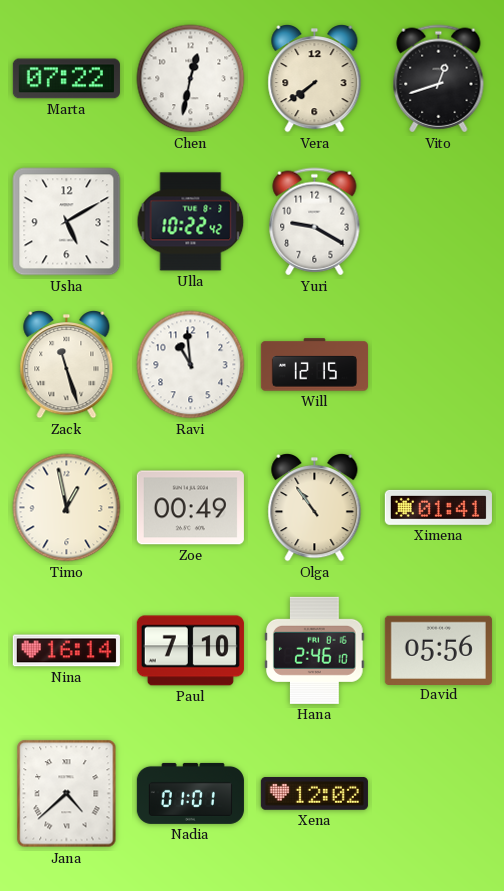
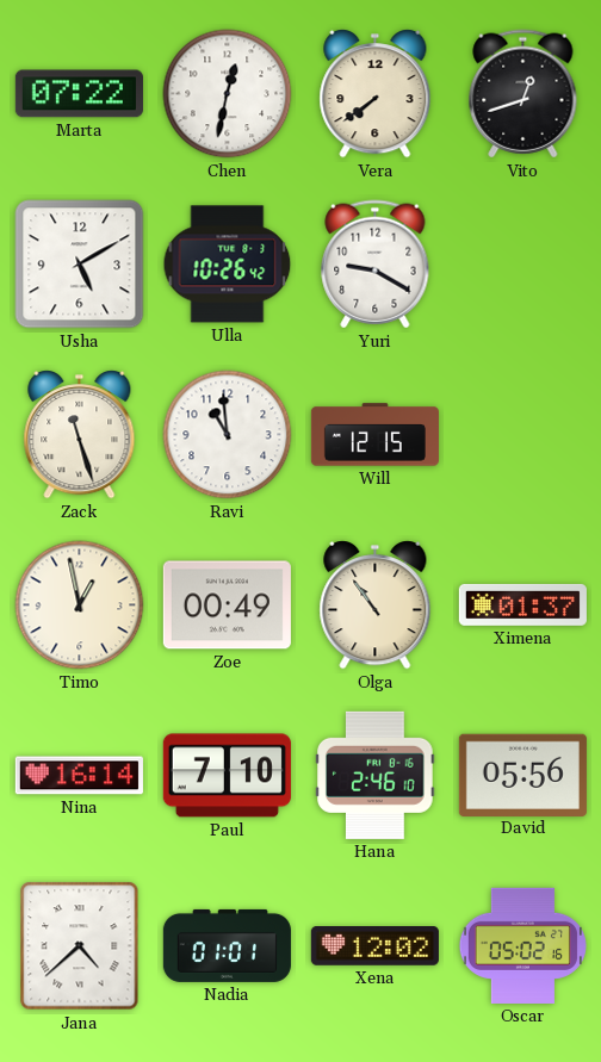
Ulla: 10:22 -> 10:26 (228, 265)
Ximena: 01:41 -> 01:37 (522, 604)
Oscar: none -> 05:02 (522, 945)
